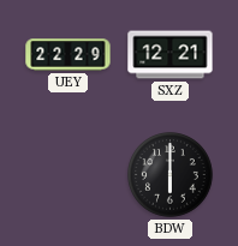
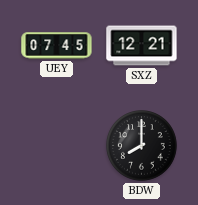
UEY: 22:29 -> 07:45 (57, 46)
BDW: 6:00 -> 8:00 (142, 146)
